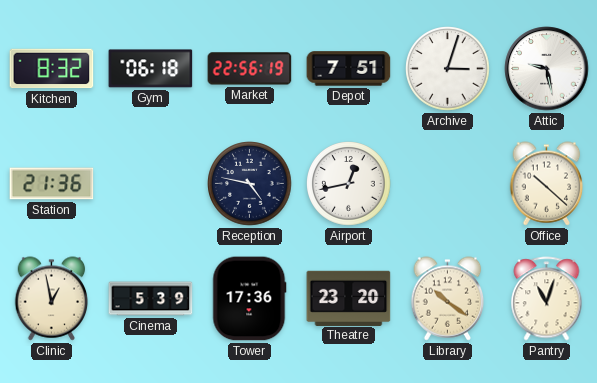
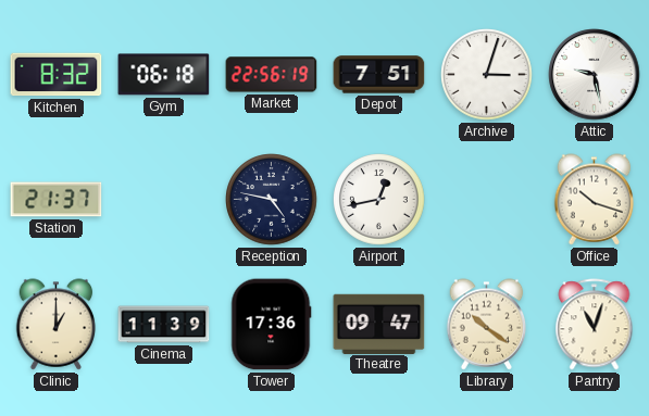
Station: 21:36 -> 21:37 (57, 200)
Office: 10:22 -> 10:18 (595, 200)
Clinic: 12:58 -> 1:00 (57, 325)
Cinema: 5:39 -> 11:39 (164, 325)
Theatre: 23:20 -> 09:47 (379, 324)
